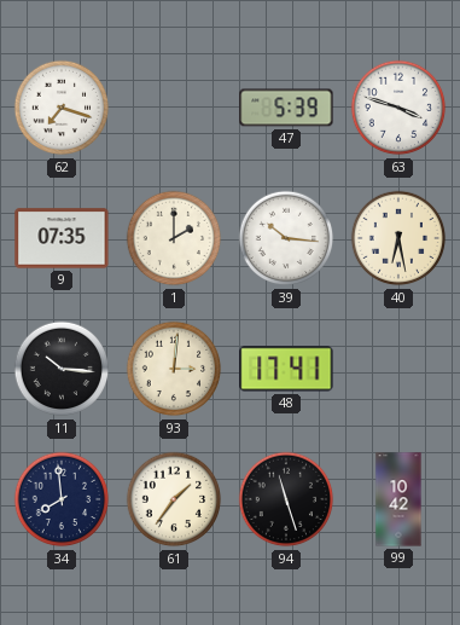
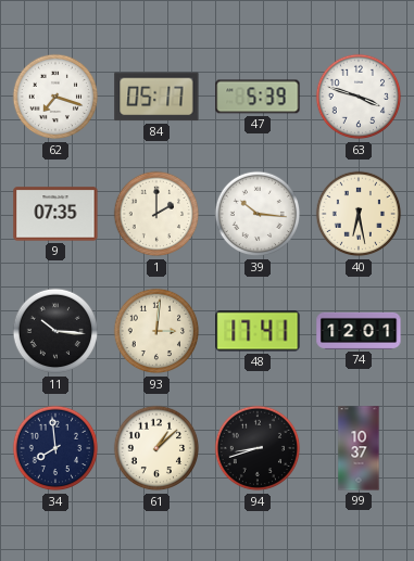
84: none -> 05:17 (156, 97)
74: none -> 12:01 (359, 331)
61: 1:36 -> 1:08 (156, 448)
94: 11:27 -> 8:42 (258, 448)
99: 10:42 -> 10:37 (359, 448)
